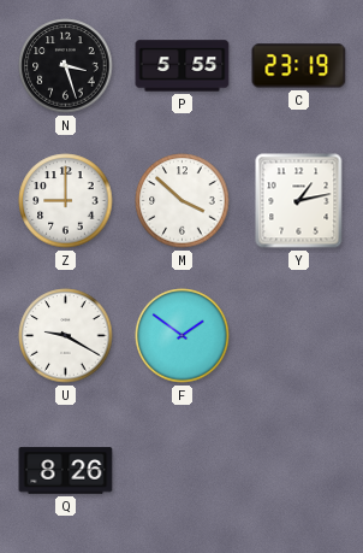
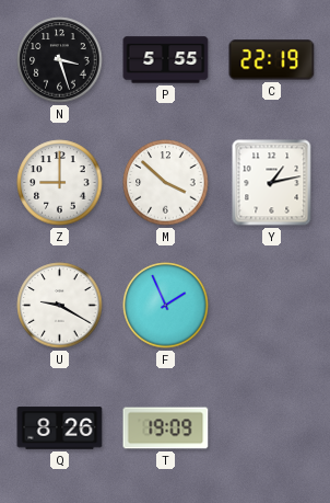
C: 23:19 -> 22:19 (272, 60)
F: 1:51 -> 1:56 (166, 306)
T: none -> 19:09 (166, 428)
